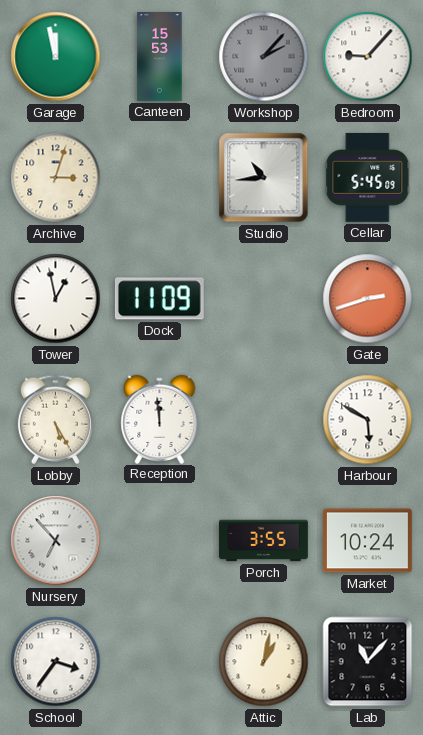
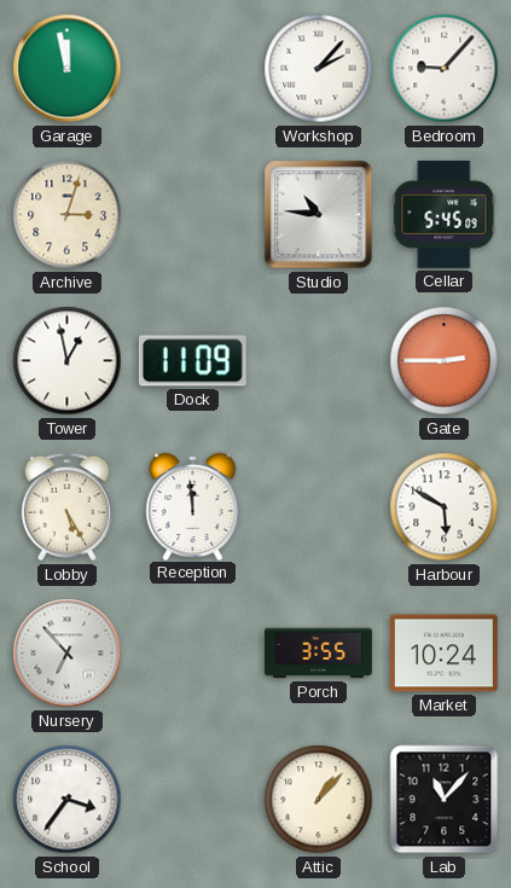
Canteen: 15:53 -> none (160, 57)
Workshop dial: grey -> white (319, 69)
Studio: 10:44 -> 10:46 (319, 215)
Gate: 2:42 -> 2:45 (445, 361)
Attic: 1:02 -> 1:07 (319, 800)
